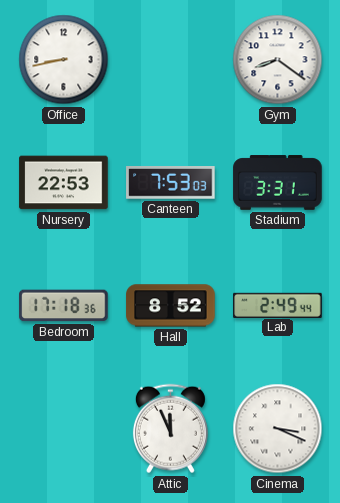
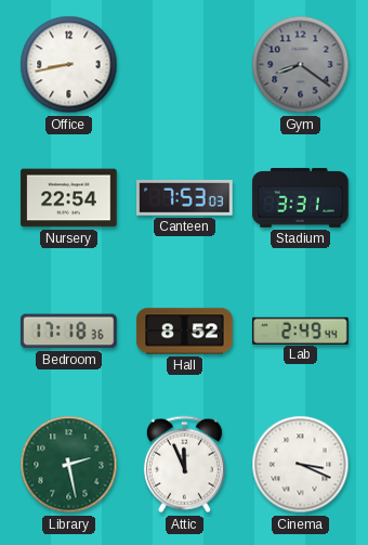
Gym dial: white -> grey (301, 65)
Nursery: 22:53 -> 22:54 (69, 198)
Library: none -> 2:28 (69, 465)
